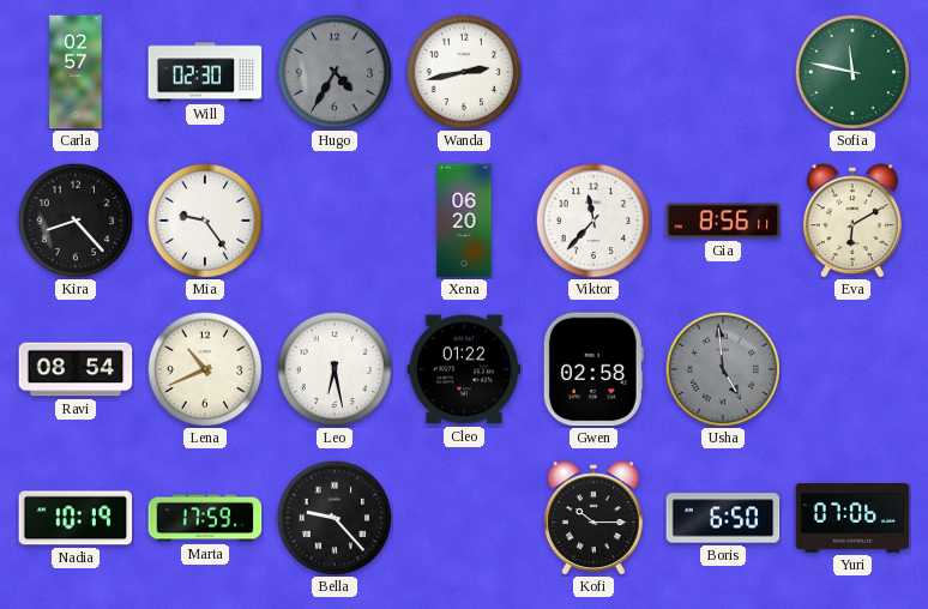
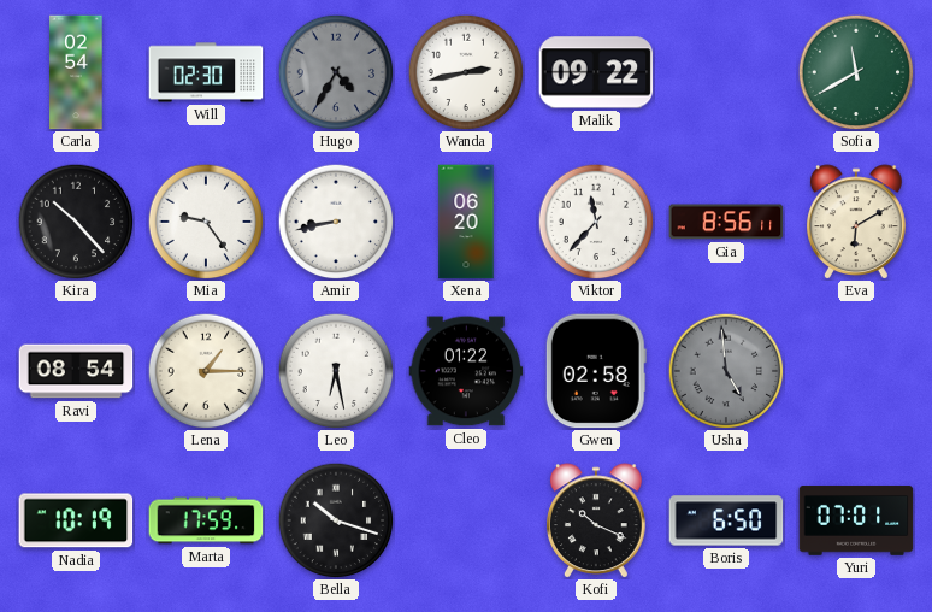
Carla: 02:57 -> 02:54 (76, 72)
Malik: none -> 09:22 (596, 72)
Sofia: 11:47 -> 11:40 (856, 72)
Kira: 8:23 -> 10:23 (76, 222)
Amir: none -> 8:43 (336, 222)
Lena: 10:41 -> 1:15 (206, 371)
Bella: 9:23 -> 10:18 (336, 520)
Kofi: 10:15 -> 10:19 (597, 520)
Yuri: 07:06 -> 07:01 (856, 520)
